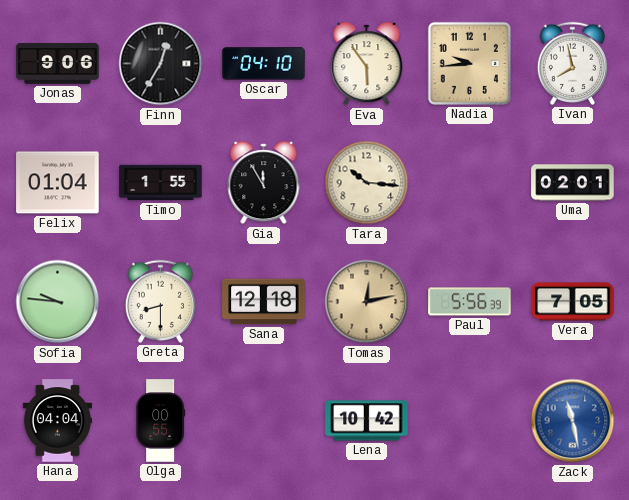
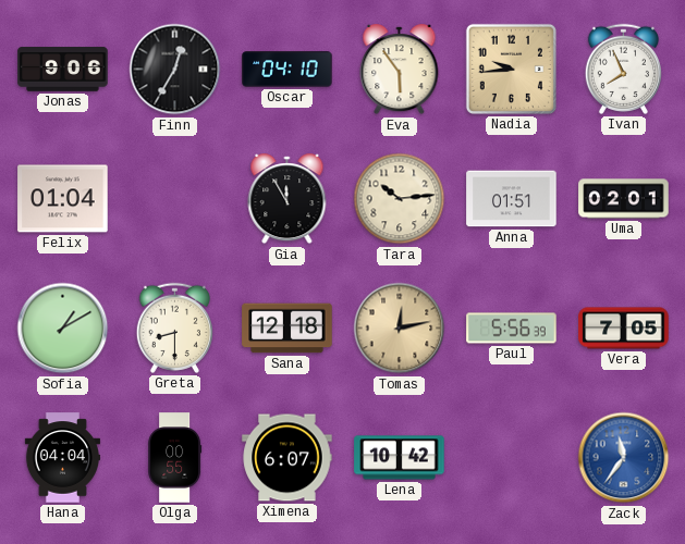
Ivan: 7:58 -> 7:56 (623, 69)
Timo: 1:55 -> none (161, 183)
Tara: 10:16 -> 10:14 (400, 199)
Anna: none -> 01:51 (512, 199)
Sofia: 9:46 -> 1:10 (63, 329)
Ximena: none -> 6:07 (288, 458)
Zack: 11:28 -> 11:36 (624, 458)
